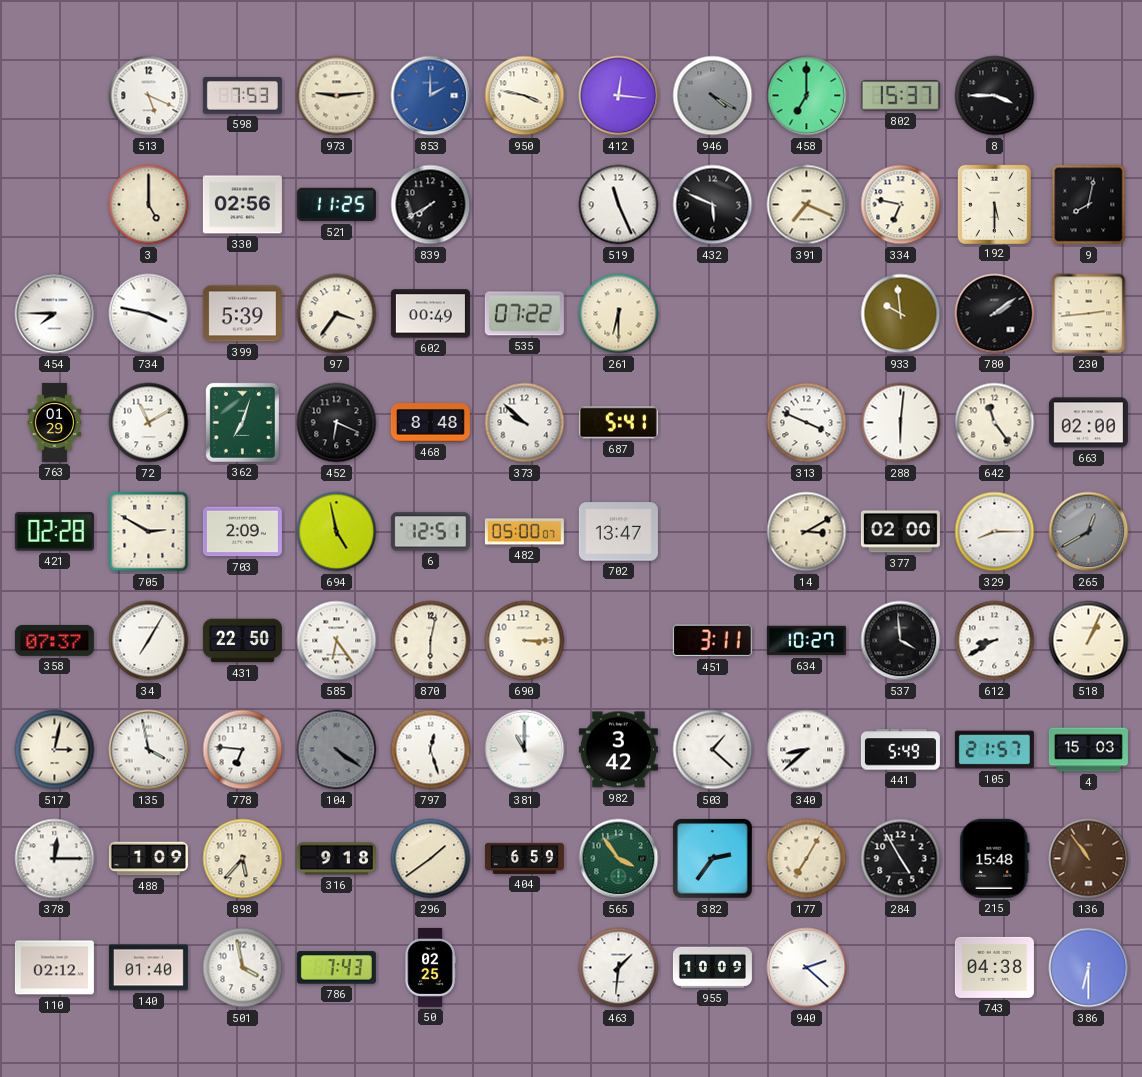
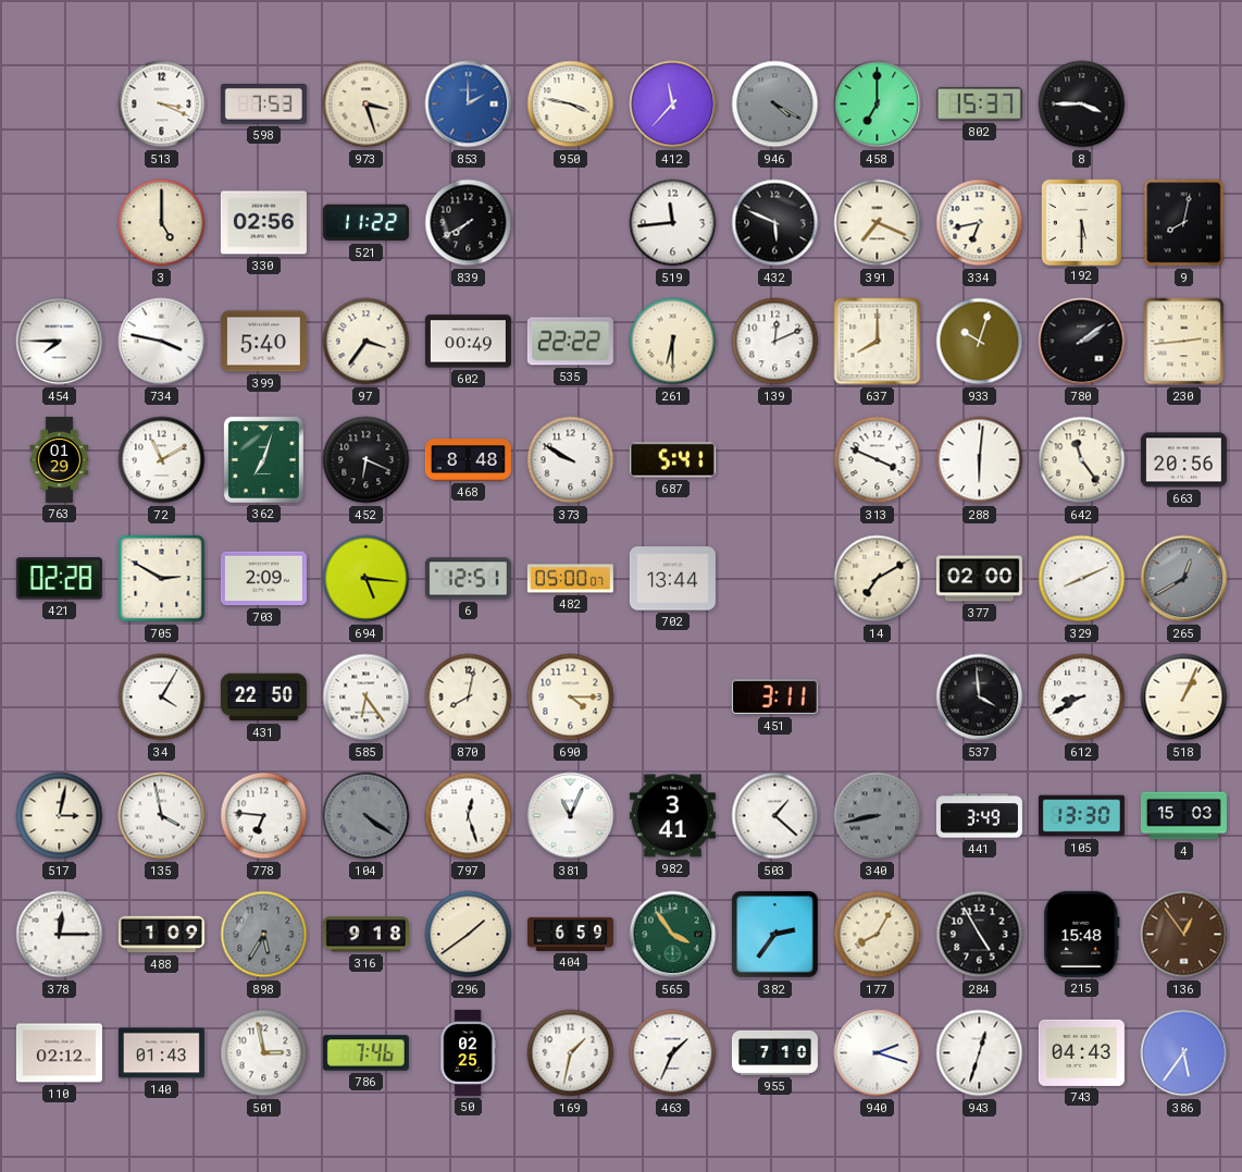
513: 5:19 -> 3:19 (162, 104)
973: 9:14 -> 3:27 (367, 104)
412: 12:16 -> 11:37 (673, 104)
521: 11:25 -> 11:22 (365, 223)
519: 11:26 -> 11:44 (673, 223)
334: 6:47 -> 6:43 (980, 223)
399: 5:39 -> 5:40 (263, 342)
535: 07:22 -> 22:22 (570, 342)
139: none -> 12:11 (775, 342)
637: none -> 8:00 (878, 342)
933: 9:59 -> 10:03 (980, 342)
373: 9:52 -> 9:50 (571, 460)
663: 02:00 -> 20:56 (1183, 460)
694: 4:58 -> 5:16 (367, 579)
702: 13:47 -> 13:44 (672, 579)
14: 3:10 -> 7:10 (878, 579)
329: 8:15 -> 8:11 (1082, 579)
358: 07:37 -> none (54, 640)
34: 7:05 -> 4:05 (162, 698)
870: 6:02 -> 8:02 (469, 698)
690: 3:15 -> 4:15 (571, 698)
634: 10:27 -> none (806, 641)
381: 11:00 -> 11:04 (571, 816)
982: 3:42 -> 3:41 (672, 816)
340: 8:38 -> 8:43 (878, 816)
340 dial: white -> grey (878, 816)
441: 5:49 -> 3:49 (979, 816)
105: 21:57 -> 13:30 (1081, 816)
898: 5:37 -> 5:35 (264, 935)
898 dial: cream -> grey (264, 935)
177: 7:05 -> 8:05 (878, 935)
136: 10:54 -> 12:54 (1184, 935)
140: 01:40 -> 01:43 (161, 1053)
501: 3:58 -> 2:58 (264, 1053)
786: 7:43 -> 7:46 (365, 1053)
169: none -> 1:32 (571, 1053)
463: 1:31 -> 1:34 (673, 1053)
955: 10:09 -> 7:10 (774, 1052)
940: 2:22 -> 2:18 (878, 1053)
943: none -> 12:33 (980, 1053)
743: 04:38 -> 04:43 (1081, 1052)
386: 6:30 -> 5:36 (1184, 1053)
